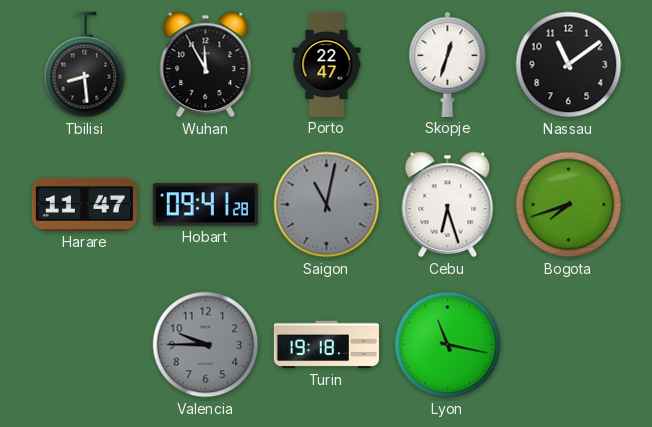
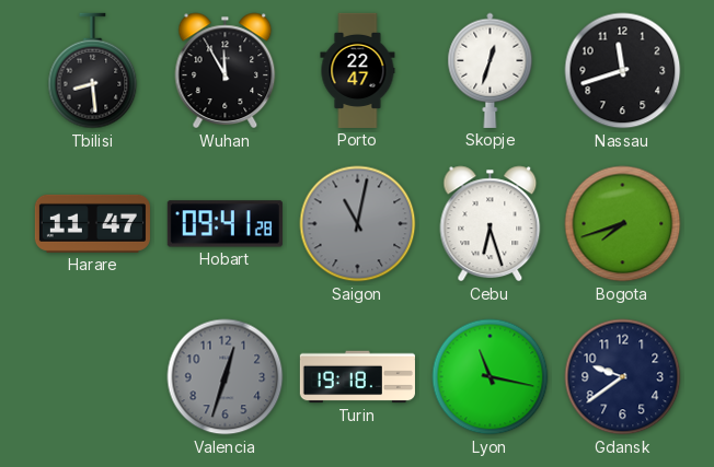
Nassau: 11:09 -> 11:42 (623, 71)
Valencia: 9:45 -> 12:33 (226, 377)
Gdansk: none -> 9:39 (623, 377)
